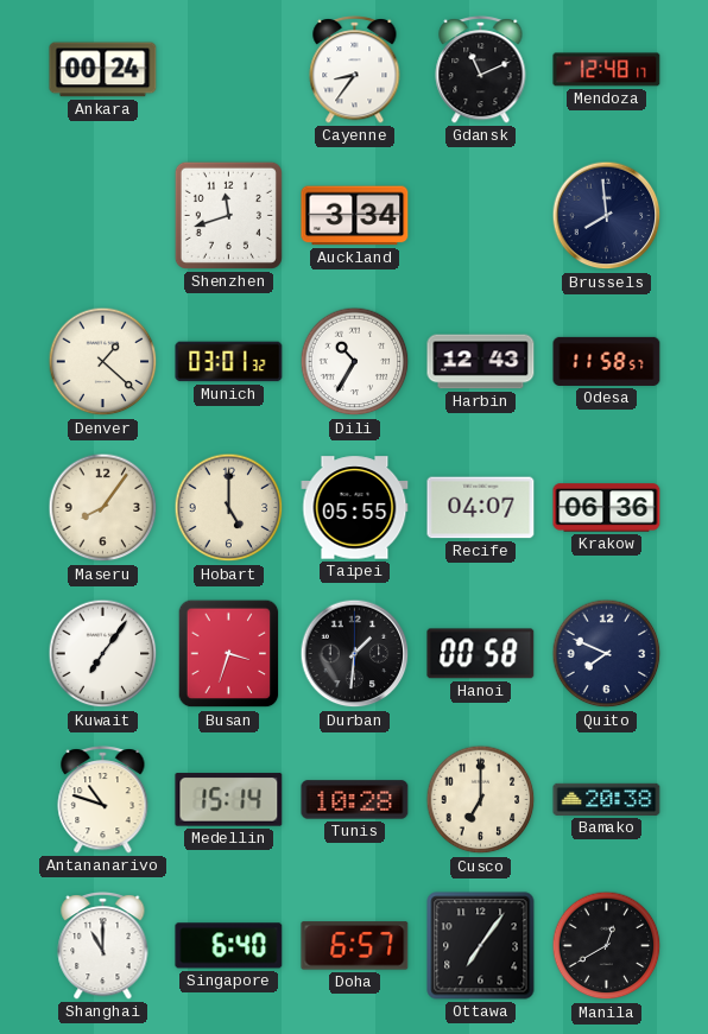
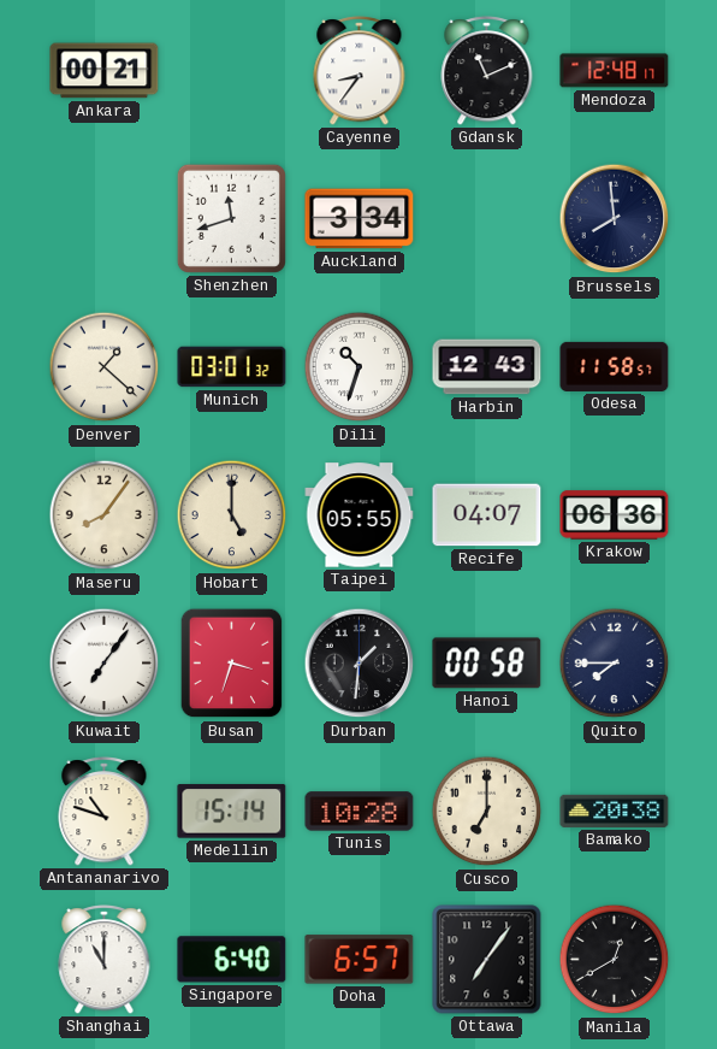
Ankara: 00:24 -> 00:21 (105, 71)
Dili: 10:35 -> 10:33 (360, 367)
Quito: 7:49 -> 7:45 (615, 664)
